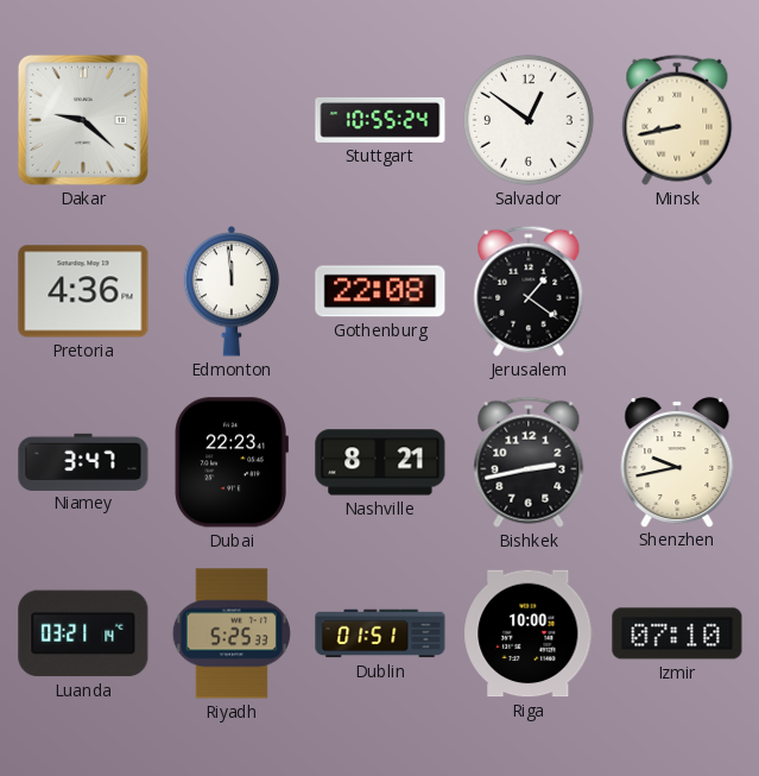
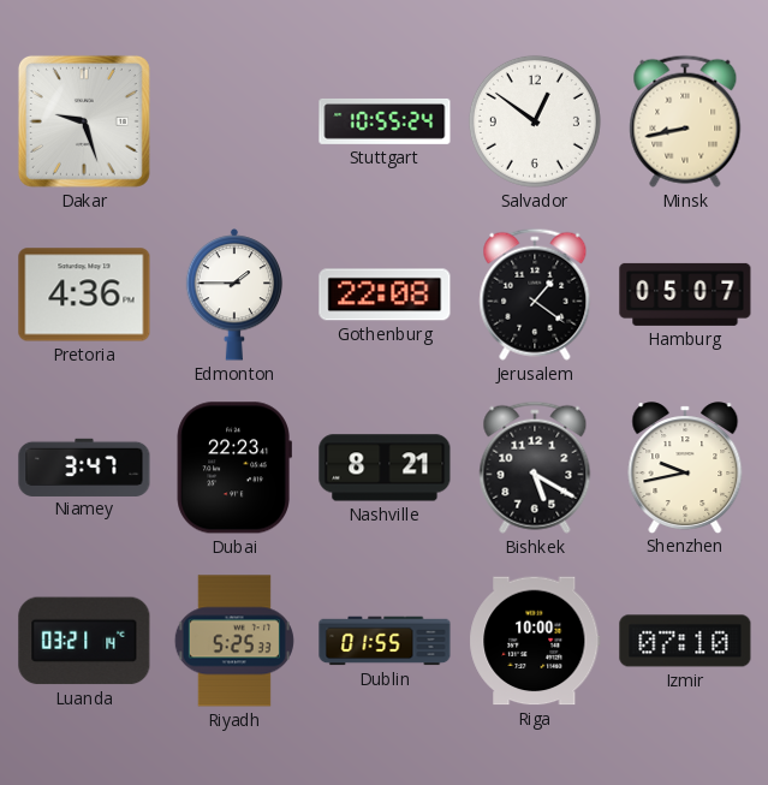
Dakar: 9:22 -> 9:27 (84, 121)
Edmonton: 11:59 -> 1:45 (234, 295)
Hamburg: none -> 05:07 (685, 295)
Bishkek: 2:43 -> 5:20 (535, 468)
Dublin: 01:51 -> 01:55 (385, 641)
